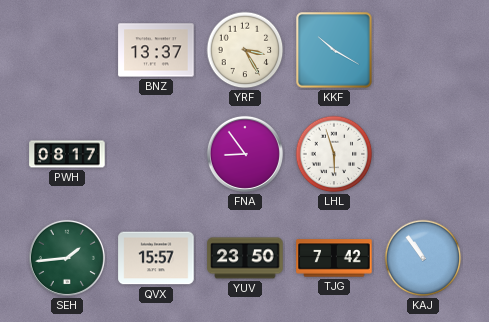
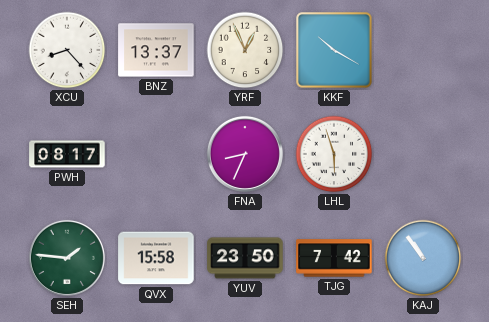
XCU: none -> 8:23 (67, 50)
YRF: 3:25 -> 12:56 (245, 50)
FNA: 8:54 -> 8:34 (245, 154)
SEH: 1:44 -> 1:46 (67, 258)
QVX: 15:57 -> 15:58 (156, 258)
